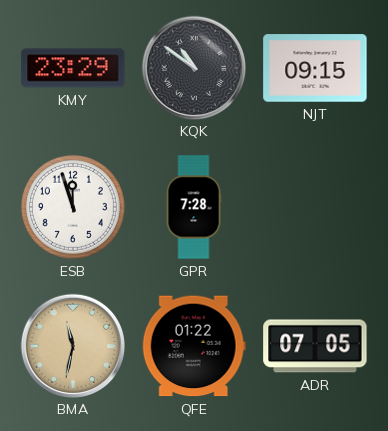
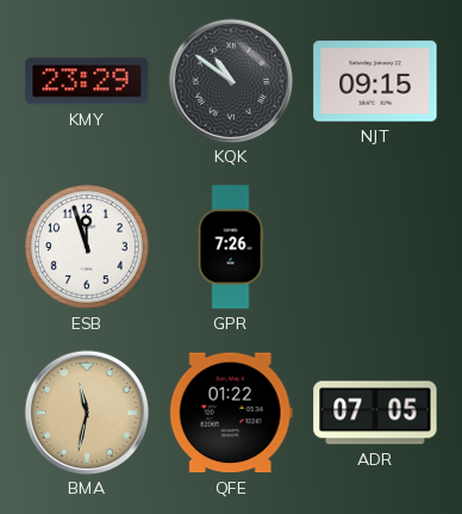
GPR: 7:28 -> 7:26 (231, 247)
